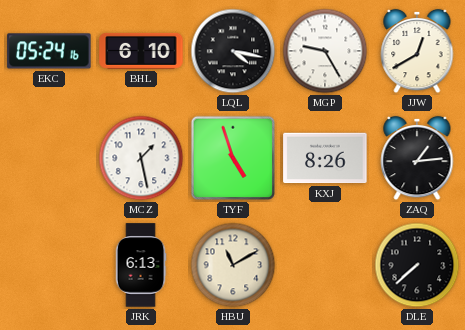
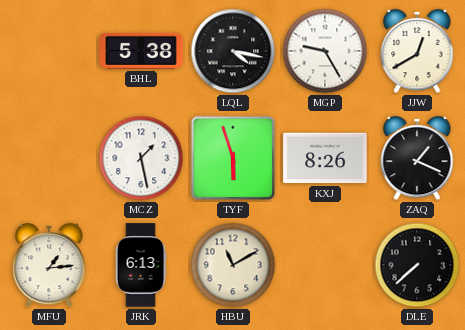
EKC: 05:24 -> none (49, 51)
BHL: 6:10 -> 5:38 (141, 51)
TYF: 4:57 -> 5:57 (233, 158)
ZAQ: 1:14 -> 1:19 (417, 158)
MFU: none -> 1:14 (49, 265)
